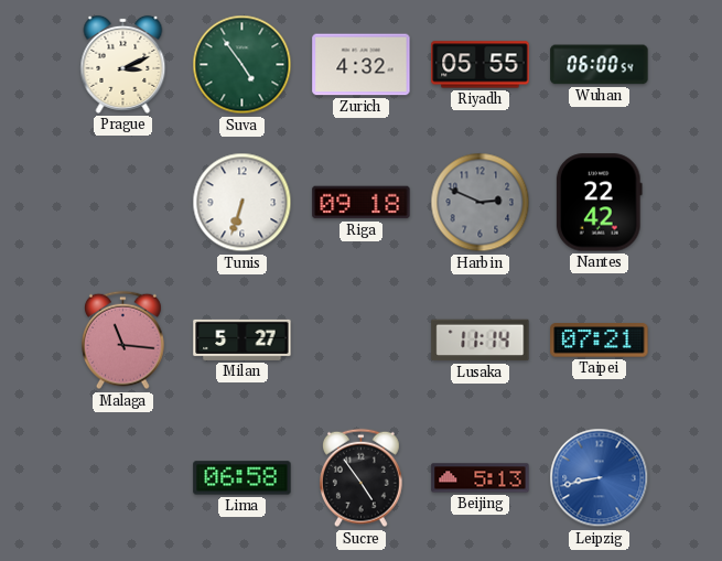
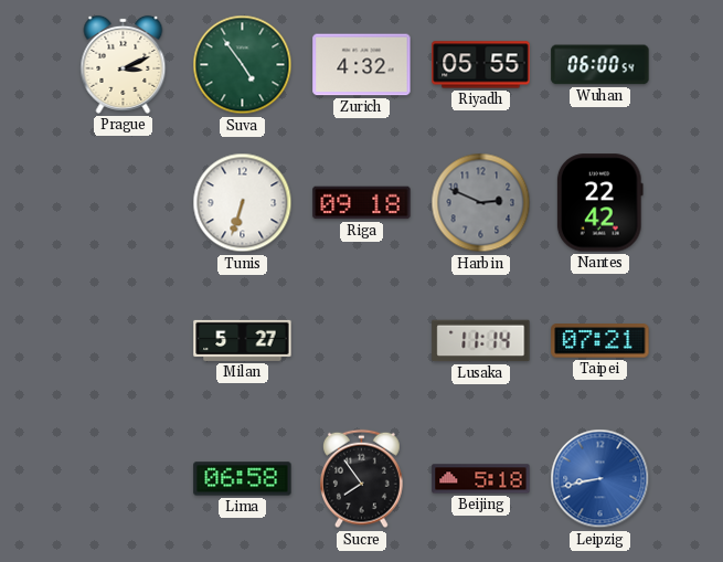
Malaga: 11:16 -> none (123, 341)
Sucre: 4:54 -> 7:54 (362, 479)
Beijing: 5:13 -> 5:18 (481, 479)
